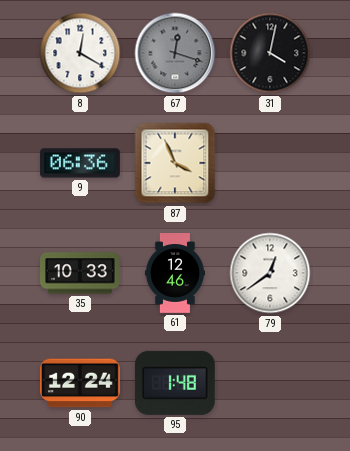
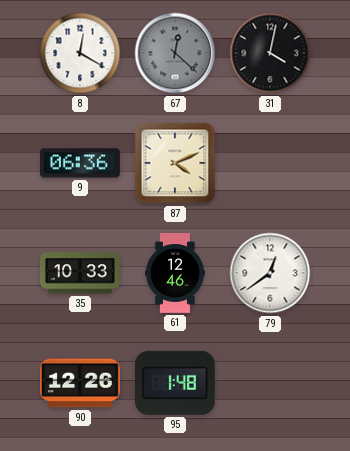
67: 12:18 -> 12:22 (175, 53)
87: 3:56 -> 4:11 (175, 163)
90: 12:24 -> 12:26 (80, 383)
